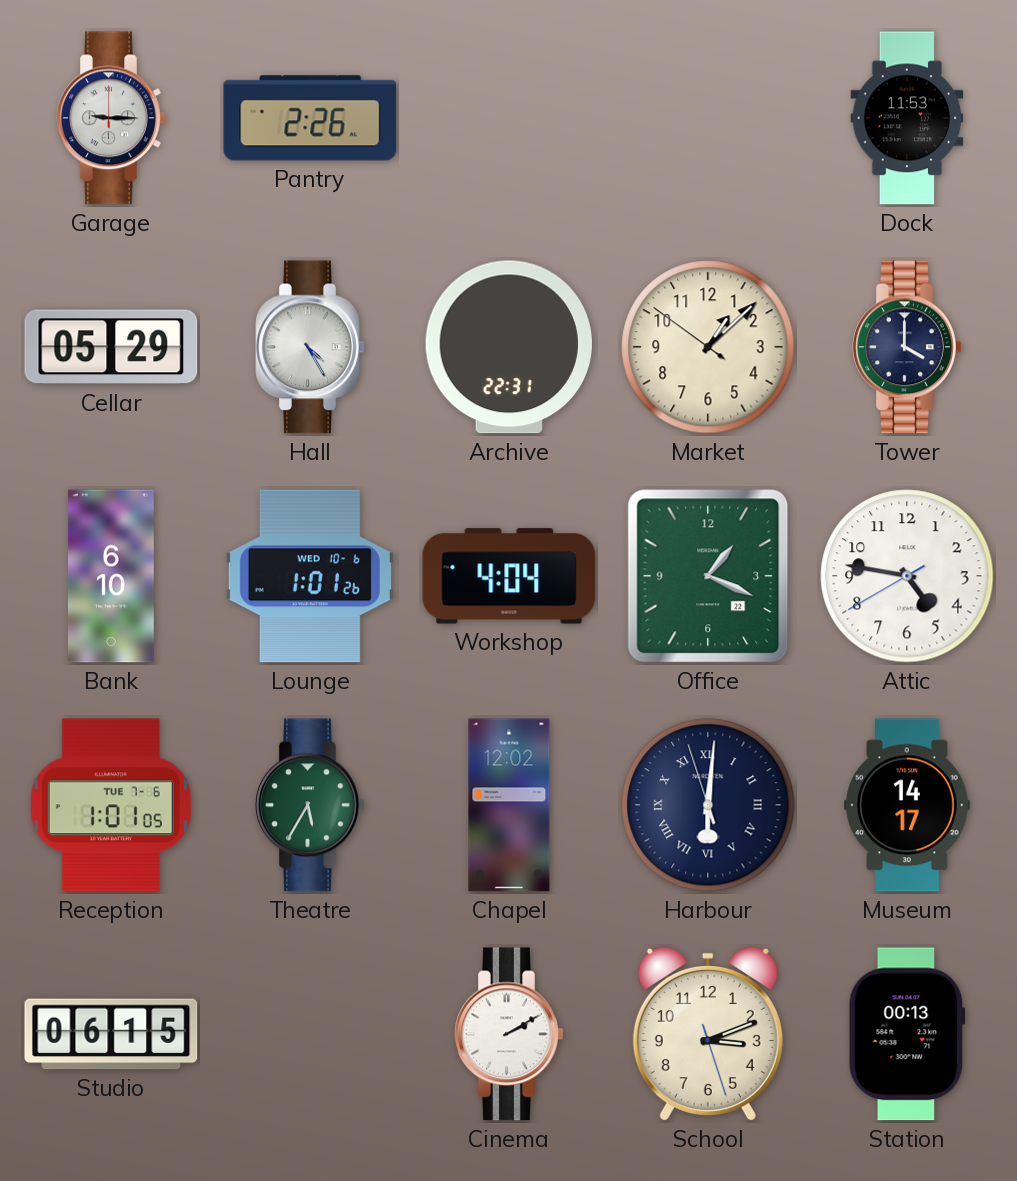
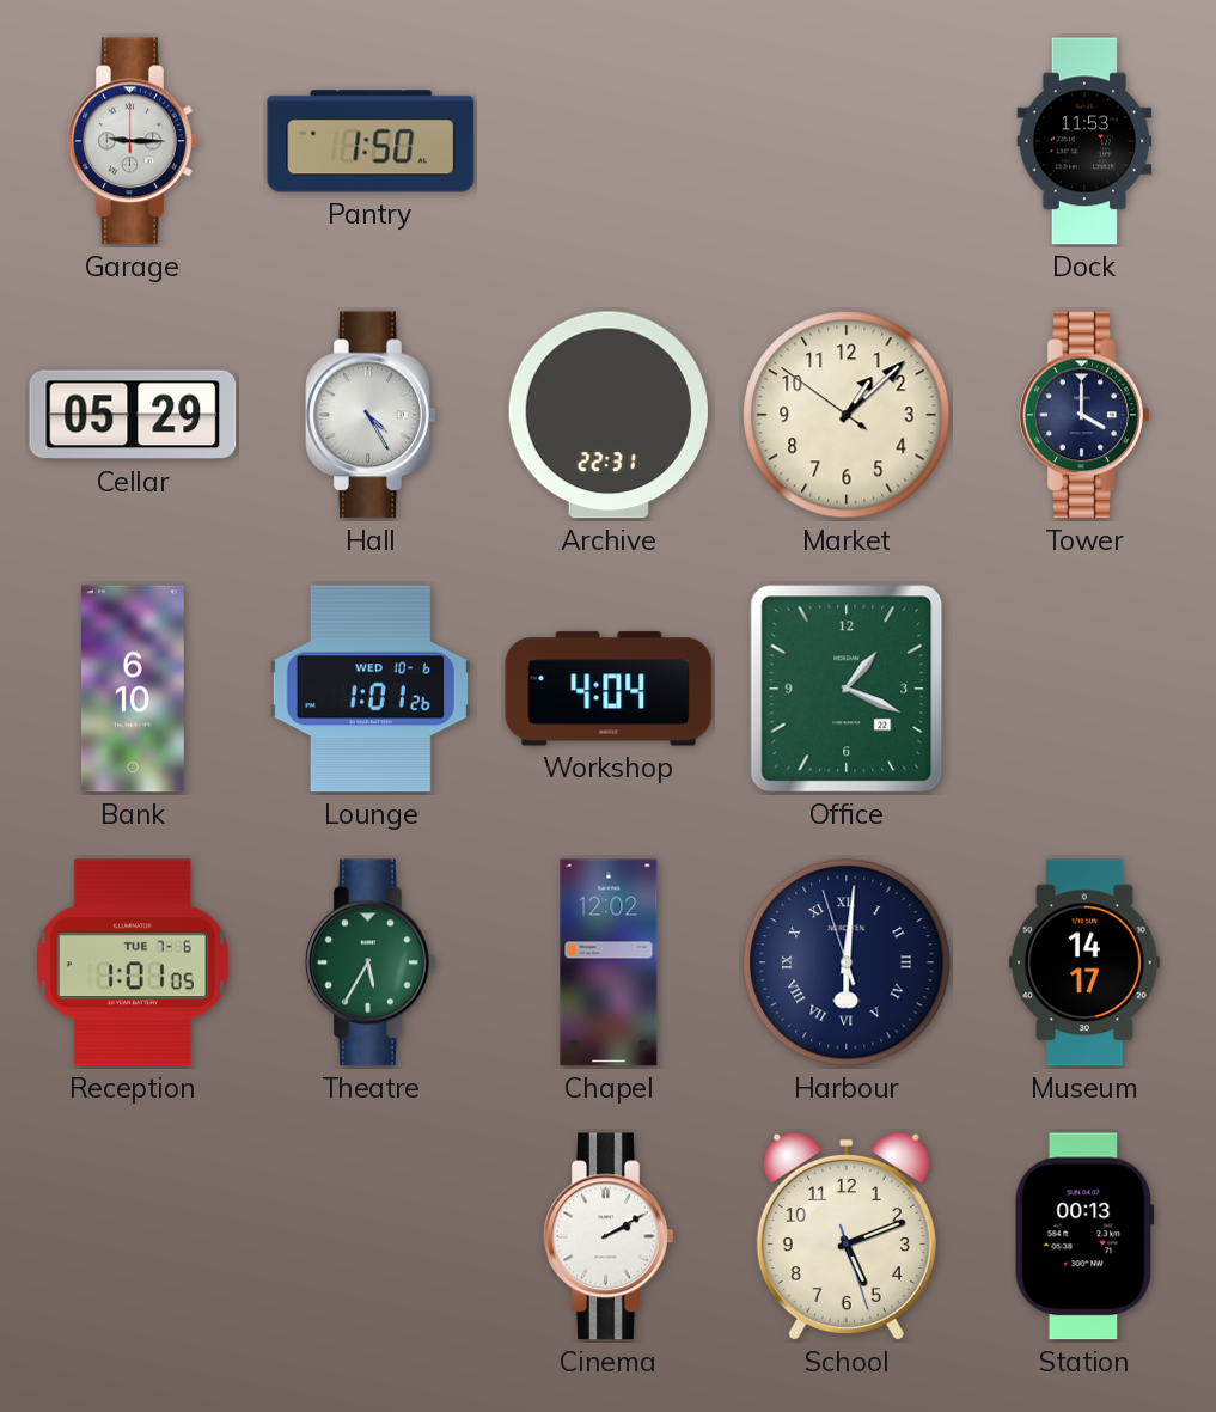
Pantry: 2:26 -> 1:50 (371, 141)
Attic: 4:46 -> none (907, 576)
Studio: 06:15 -> none (111, 1034)
School: 3:11 -> 5:11 (847, 1236)
